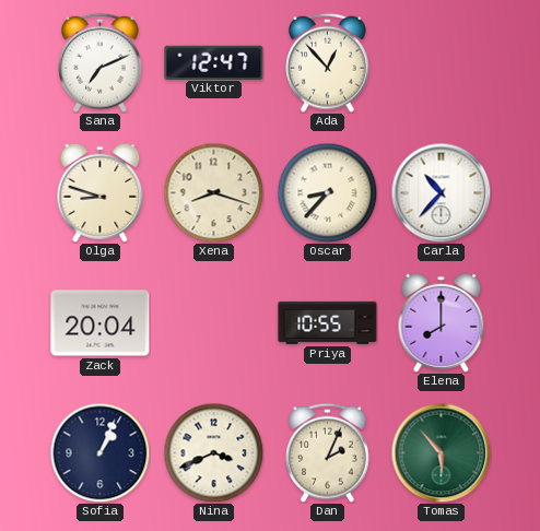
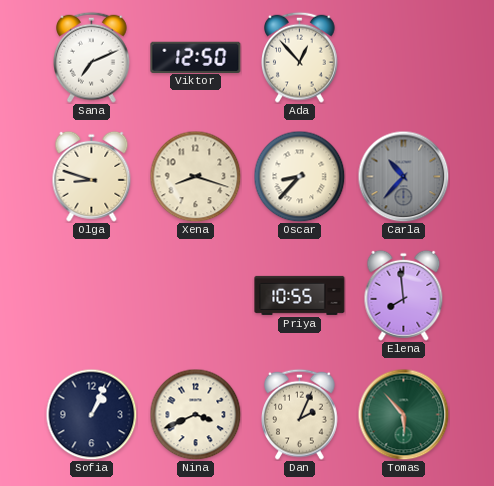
Viktor: 12:47 -> 12:50 (196, 57)
Carla dial: white -> grey (403, 176)
Zack: 20:04 -> none (101, 323)
Elena: 8:00 -> 7:59 (404, 295)
